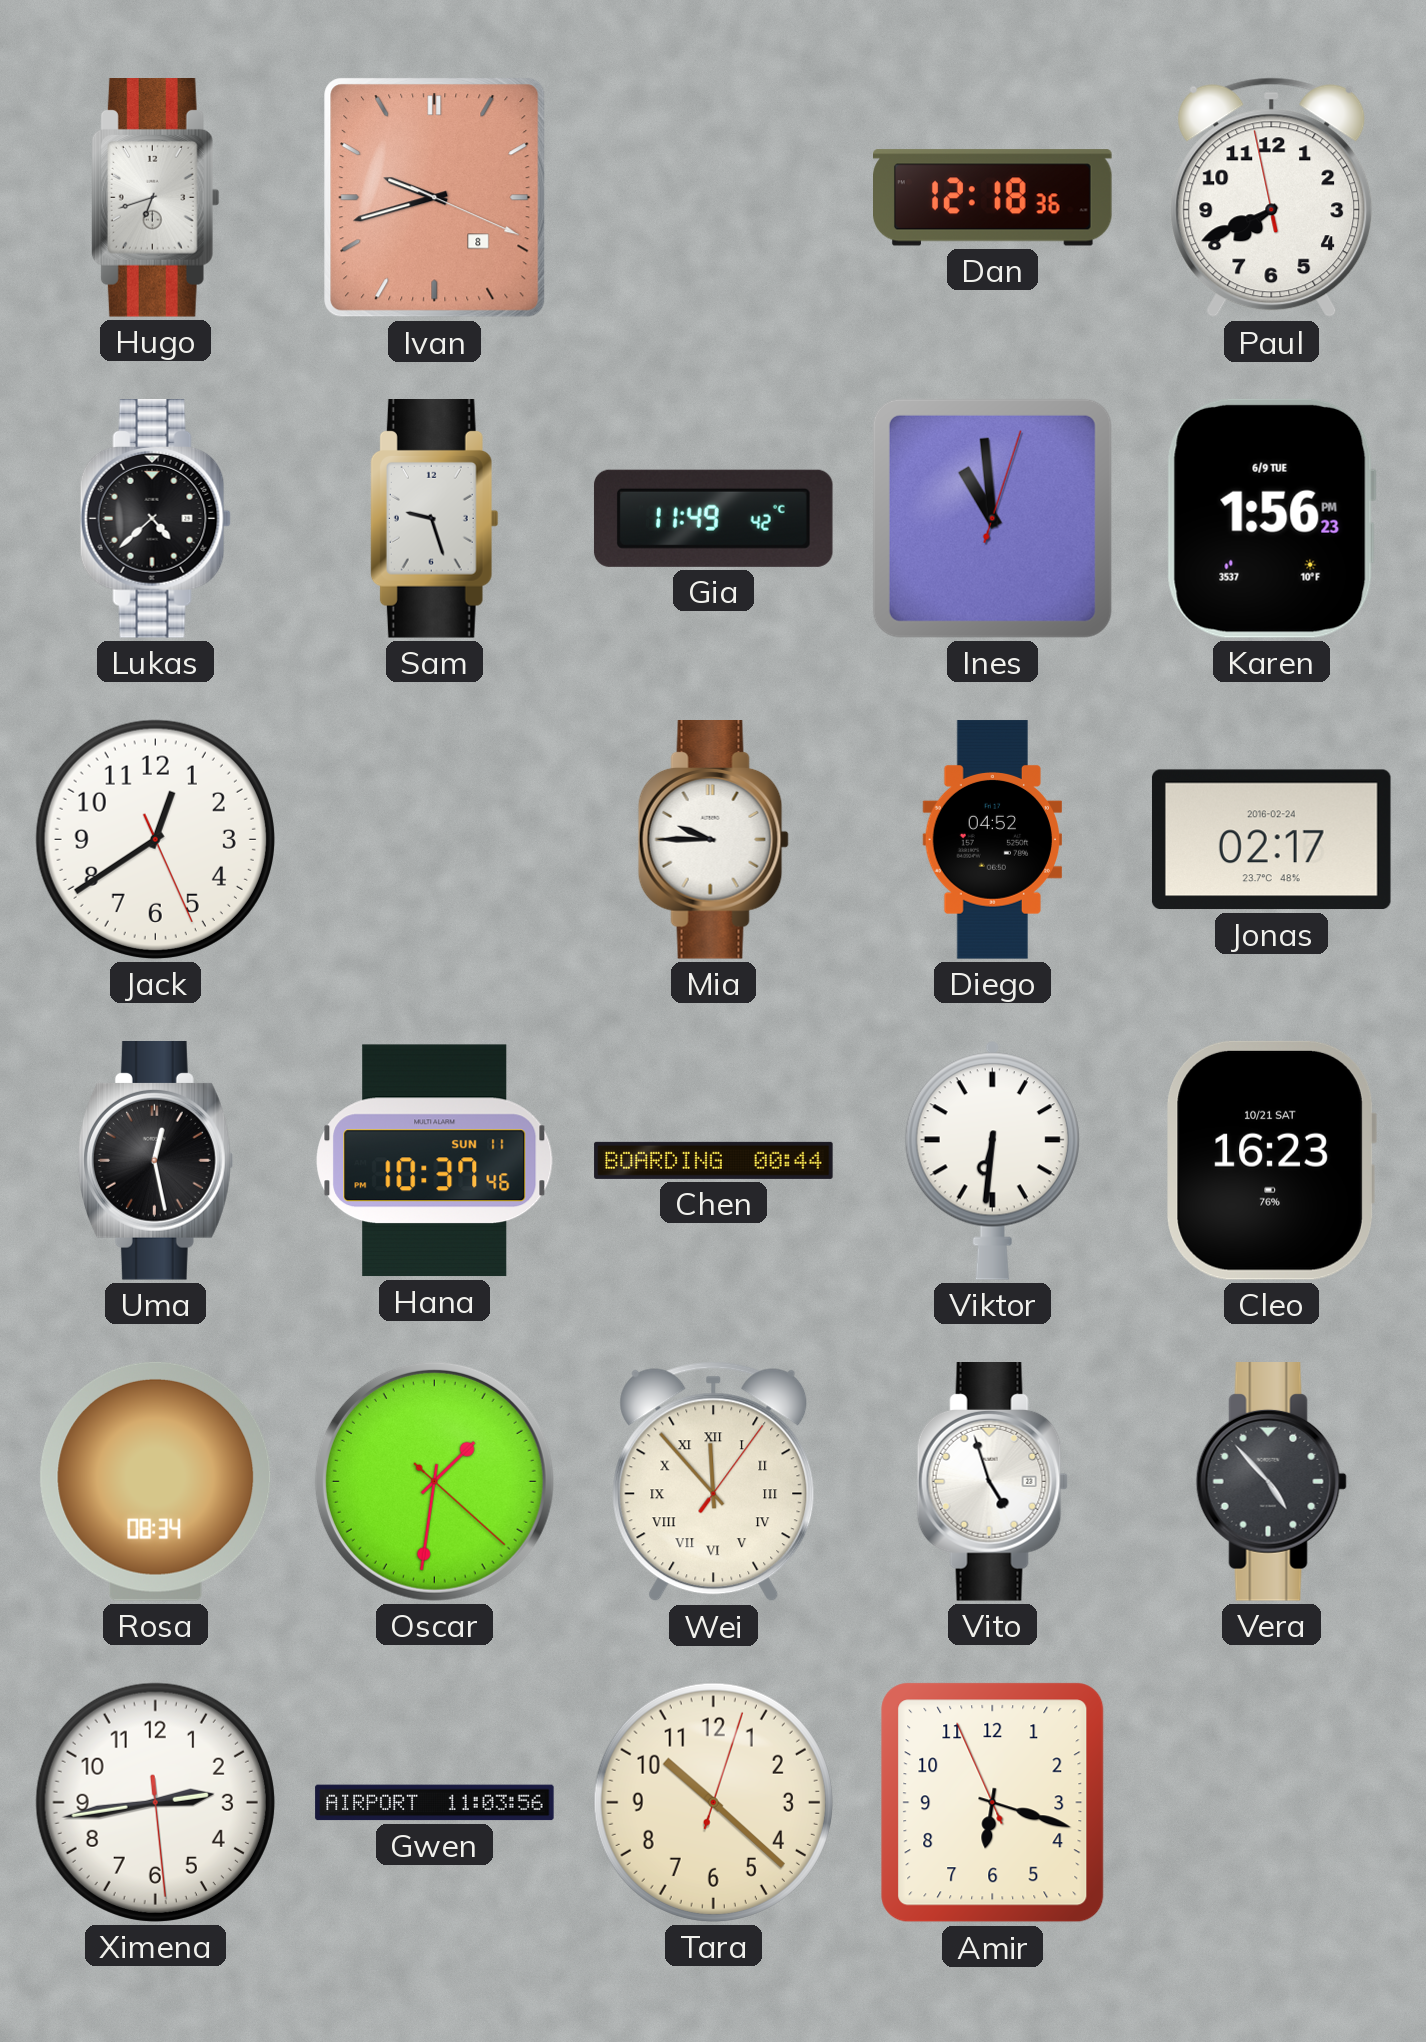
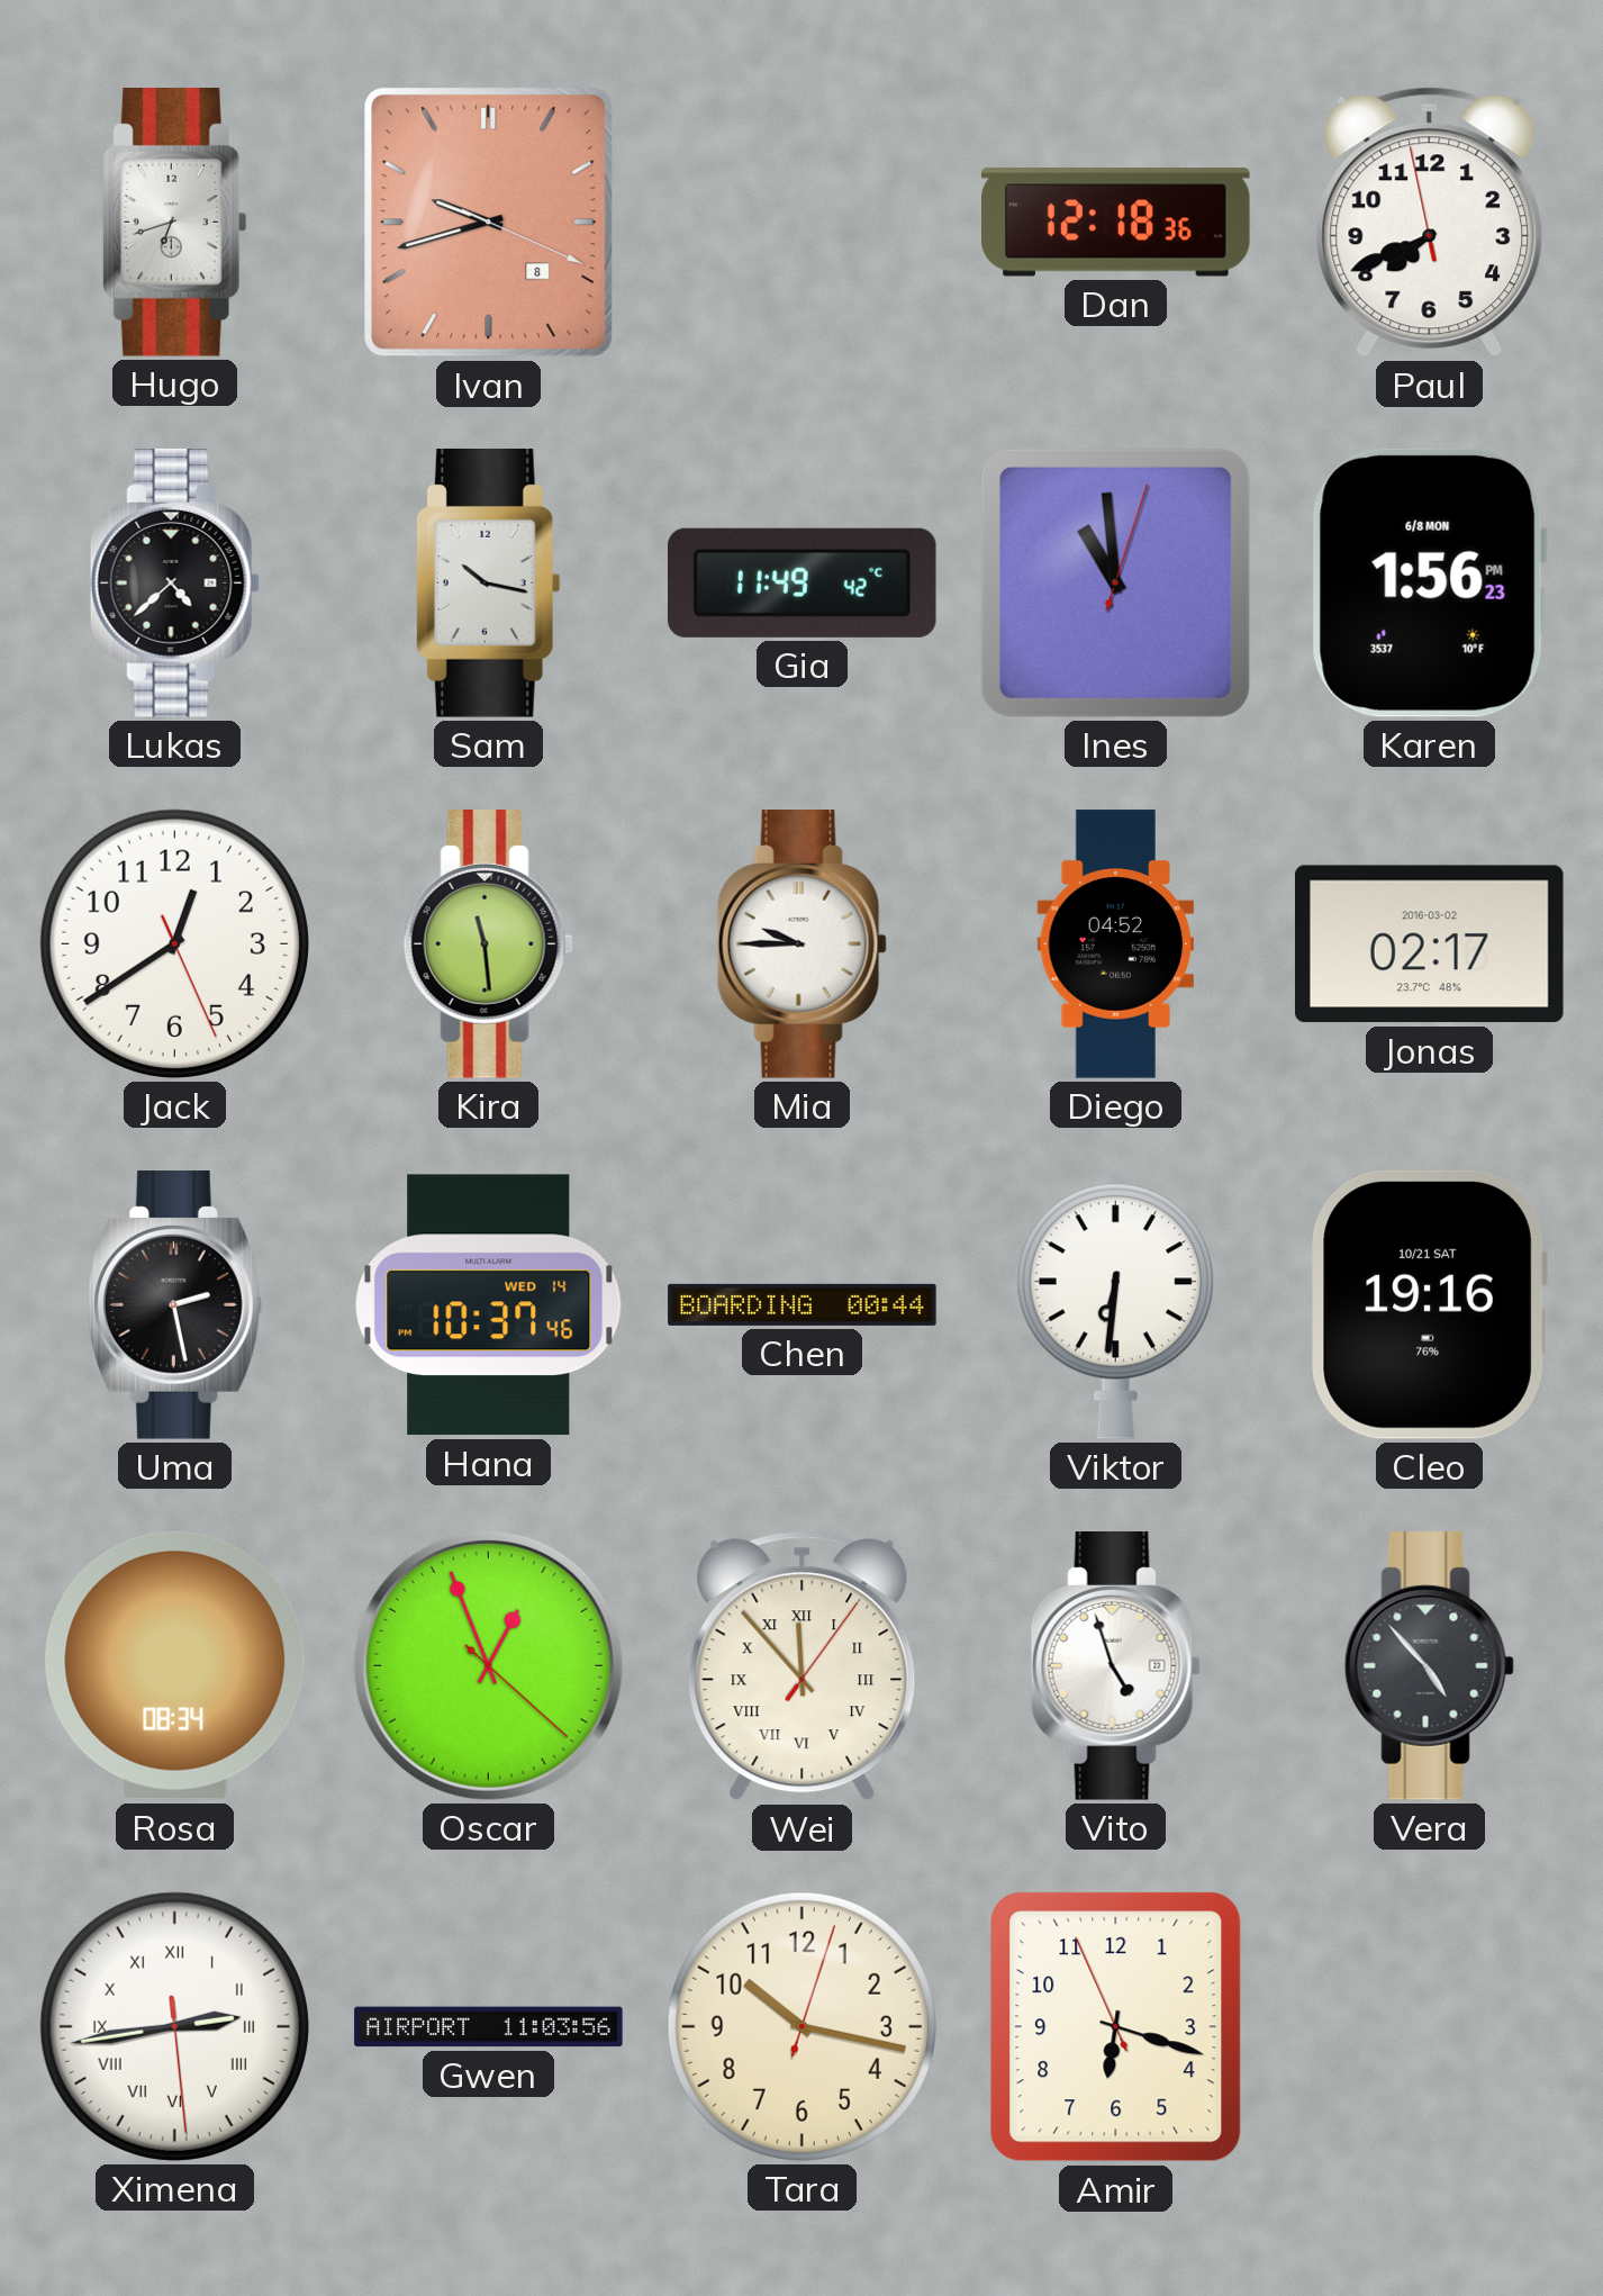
Sam: 9:27 -> 10:17 (488, 584)
Karen date: 6/9 TUE -> 6/8 MON (1429, 582)
Kira: none -> 11:29 (488, 944)
Jonas date: 2016-02-24 -> 2016-03-02 (1429, 944)
Uma: 12:28 -> 2:28 (175, 1305)
Hana date: SUN 11 -> WED 14 (489, 1305)
Cleo: 16:23 -> 19:16 (1429, 1304)
Oscar: 1:31 -> 12:56 (488, 1665)
Ximena numerals: Arabic -> Roman (174, 2026)
Tara: 10:22 -> 10:17 (801, 2026)
